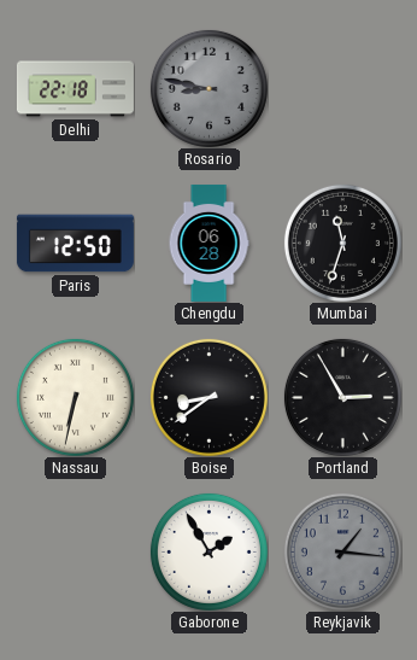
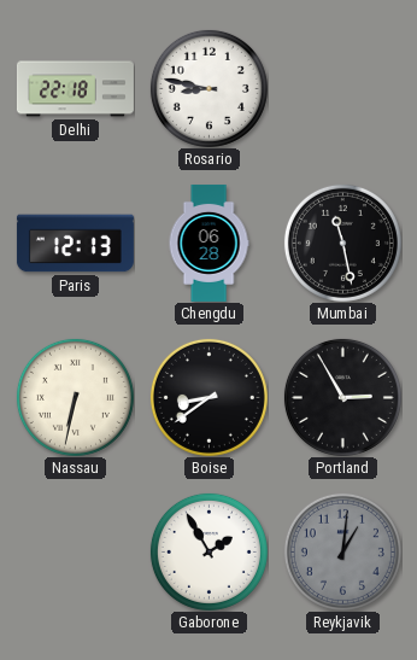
Rosario dial: grey -> white (208, 88)
Paris: 12:50 -> 12:13 (75, 244)
Mumbai: 11:33 -> 11:28 (342, 243)
Reykjavik: 1:16 -> 1:01 (342, 551)
